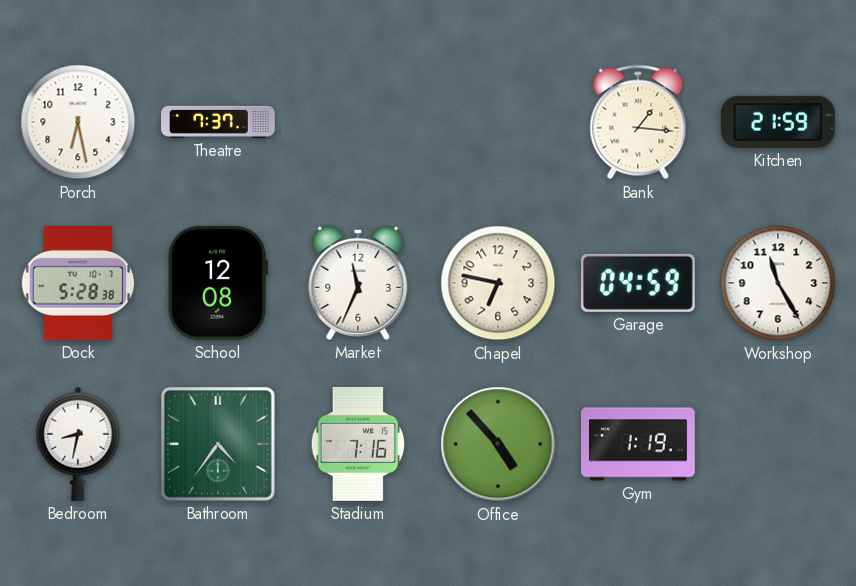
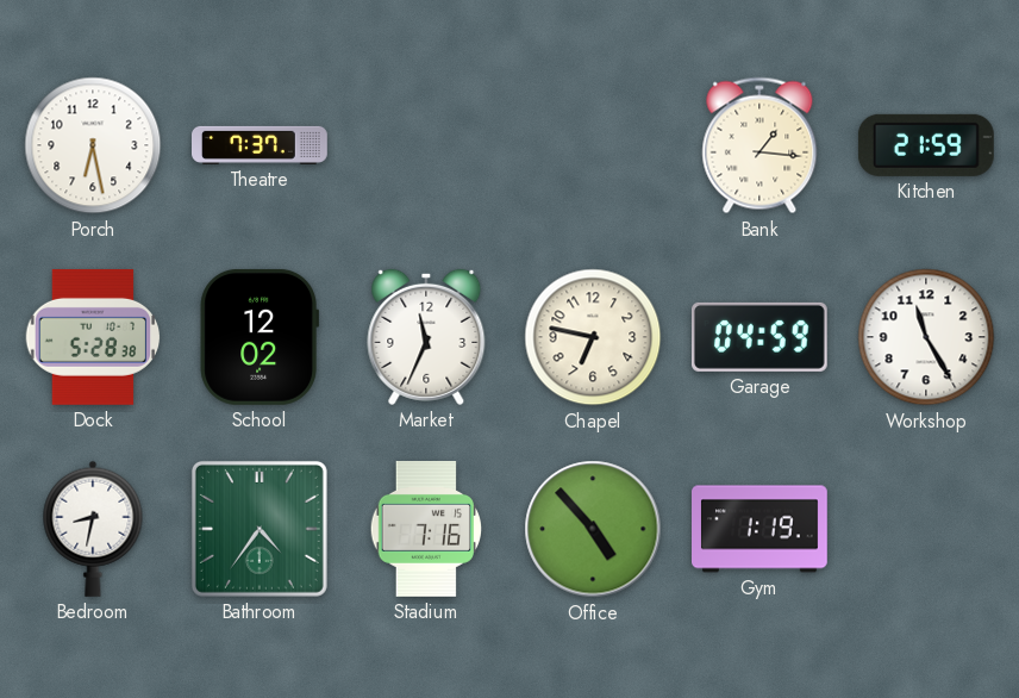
School: 12:08 -> 12:02 (260, 337)
